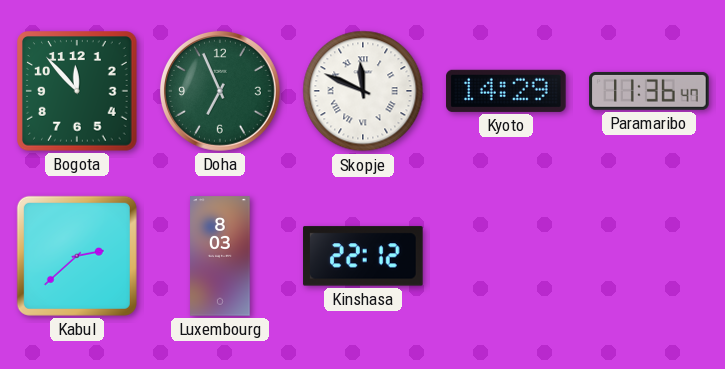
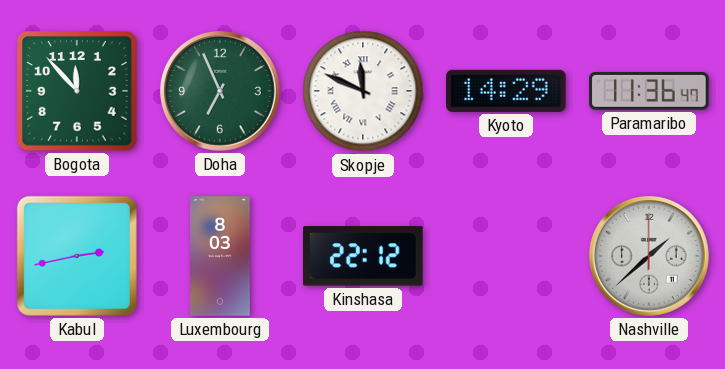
Kabul: 2:38 -> 2:43 (77, 256)
Nashville: none -> 1:38 (649, 256)
